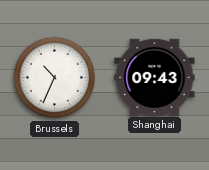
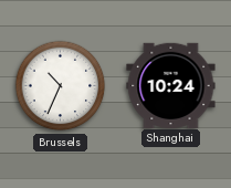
Shanghai: 09:43 -> 10:24 (171, 85)
